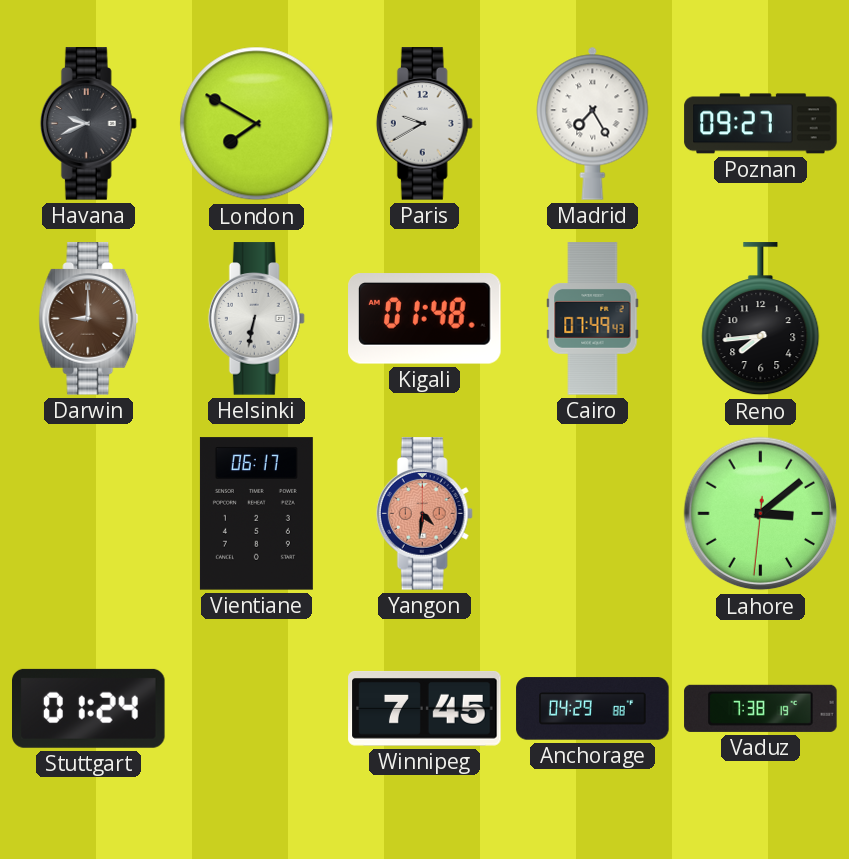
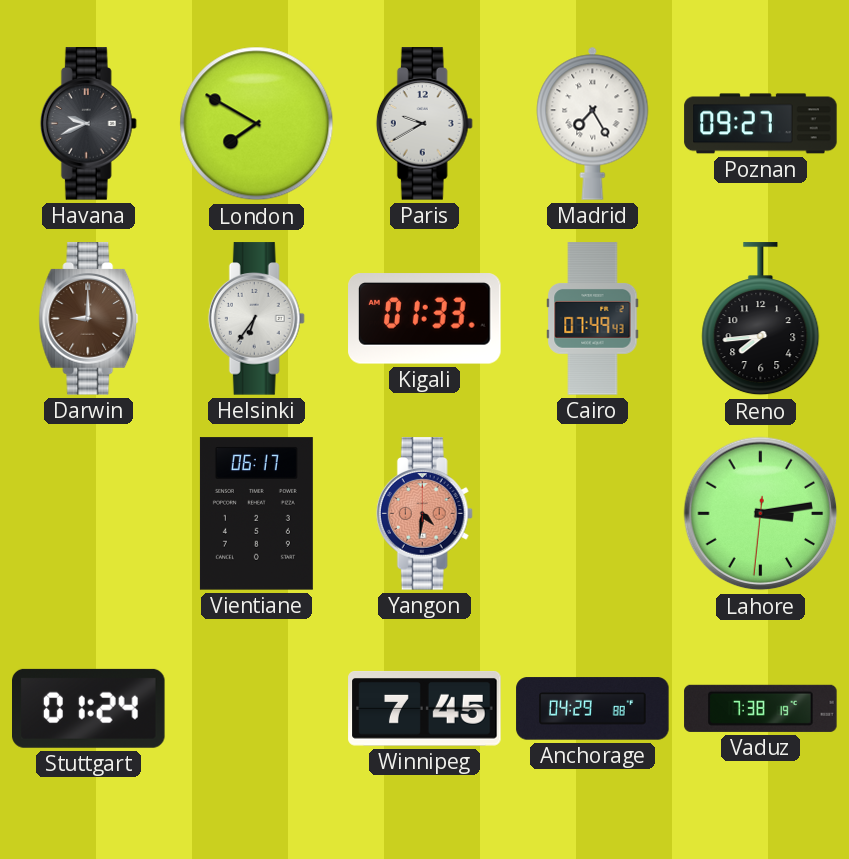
Helsinki: 6:32 -> 6:36 (256, 319)
Kigali: 01:48 -> 01:33 (425, 319)
Lahore: 3:08 -> 3:13 (761, 514)
